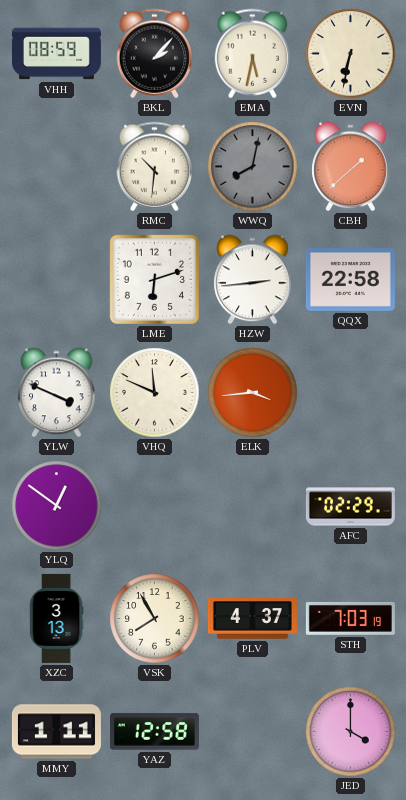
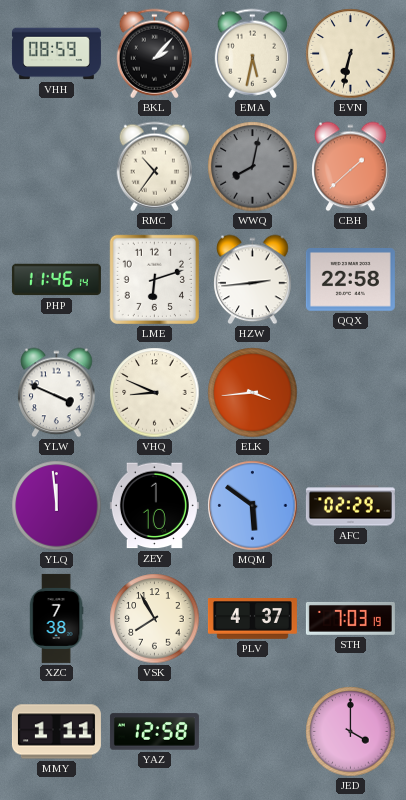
RMC: 10:31 -> 10:36 (154, 167)
PHP: none -> 11:46 (56, 280)
VHQ: 11:49 -> 8:49 (155, 393)
YLQ: 12:51 -> 11:59 (57, 506)
ZEY: none -> 1:10 (154, 506)
MQM: none -> 5:51 (253, 506)
XZC: 3:13 -> 7:38 (56, 618)
